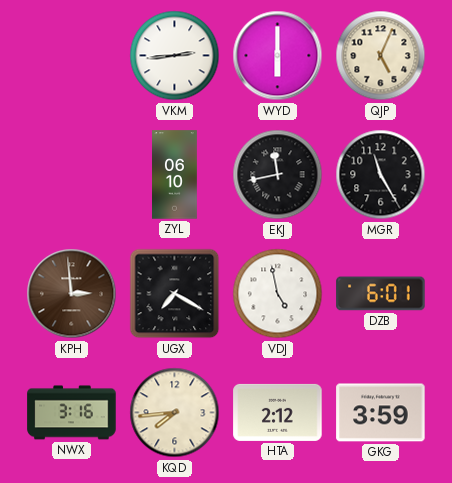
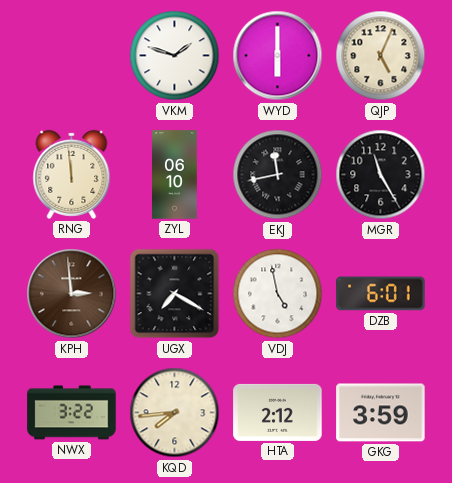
VKM: 2:44 -> 1:48 (175, 56)
RNG: none -> 11:59 (72, 174)
NWX: 3:16 -> 3:22 (72, 413)
